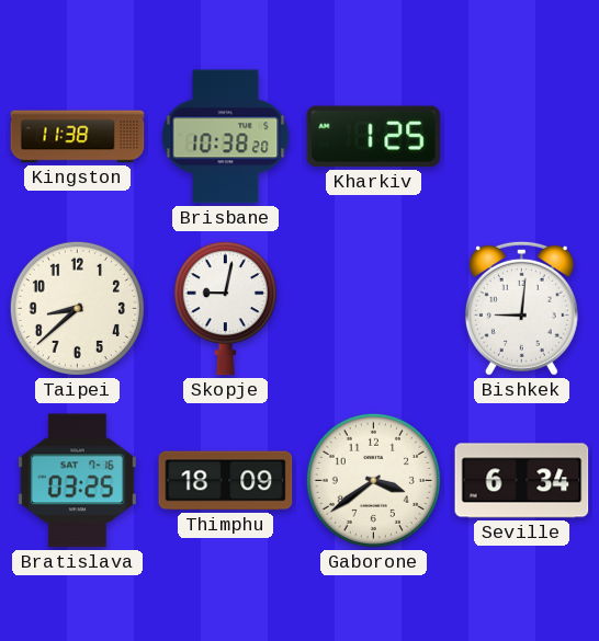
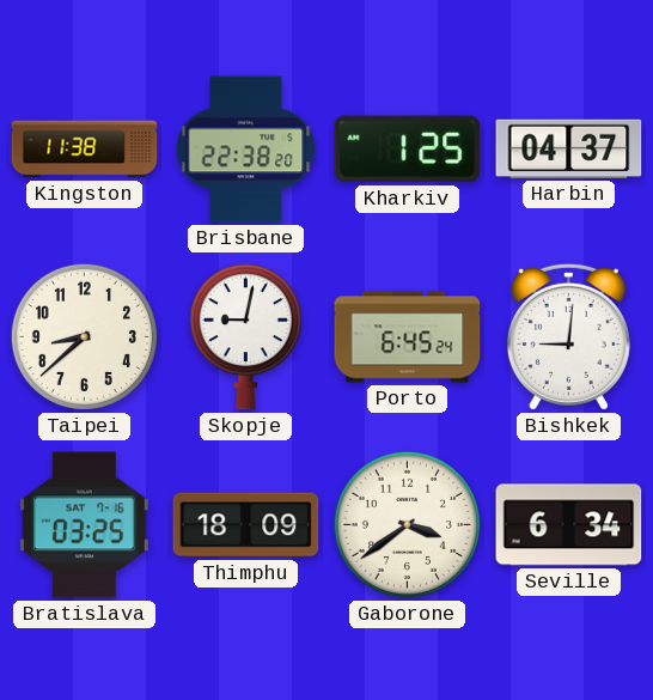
Brisbane: 10:38 -> 22:38 (246, 150)
Harbin: none -> 04:37 (569, 148)
Porto: none -> 6:45 (408, 337)
